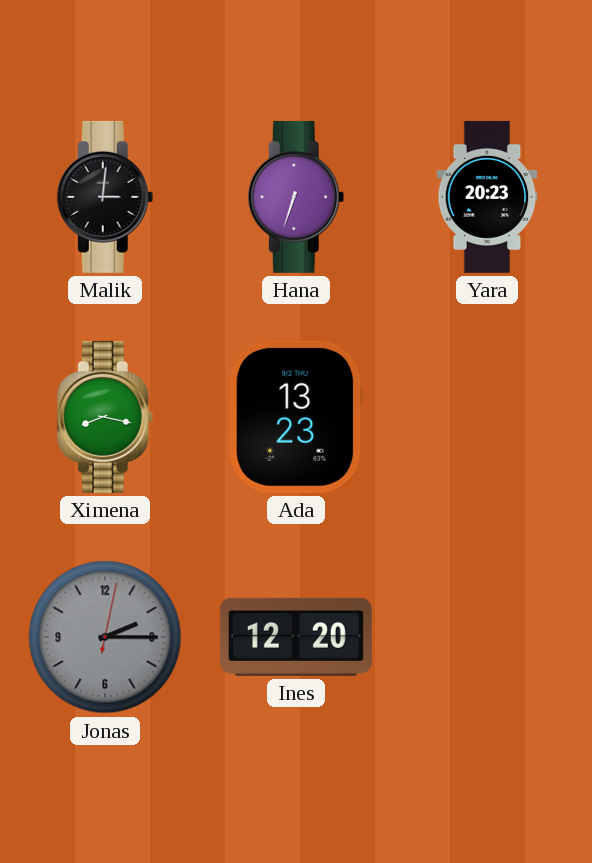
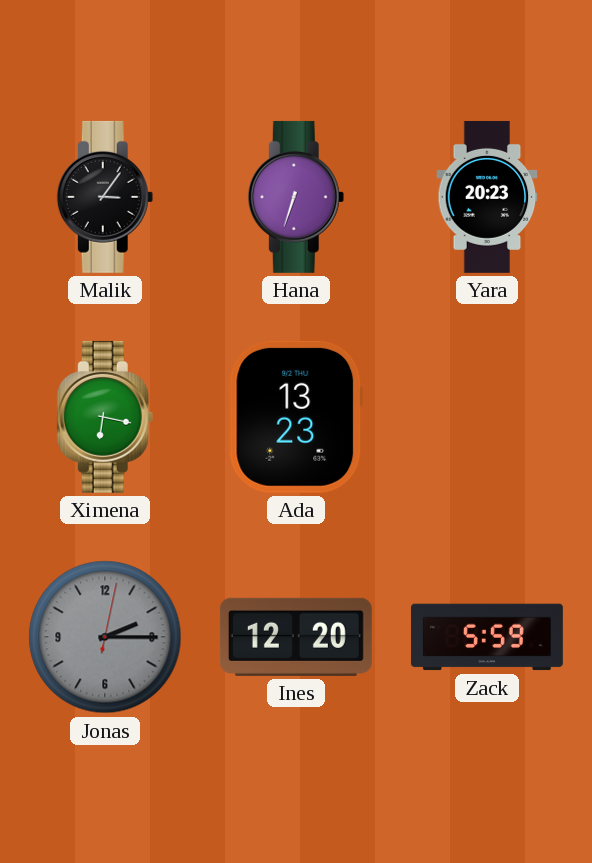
Malik: 3:01 -> 3:06 (105, 197)
Ximena: 8:17 -> 6:17 (105, 417)
Zack: none -> 5:59 (487, 637)
